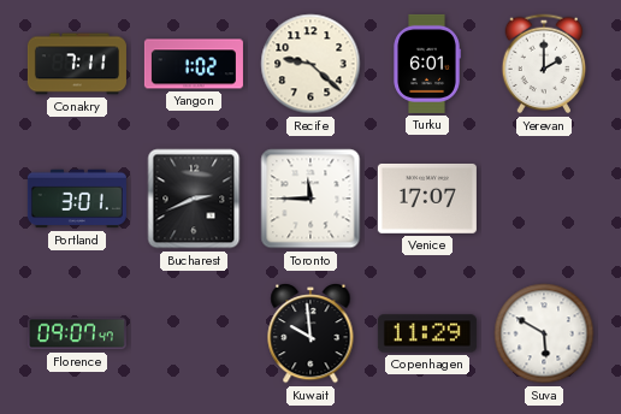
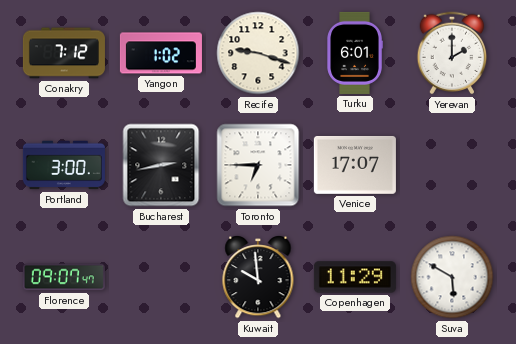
Conakry: 7:11 -> 7:12 (64, 53)
Recife: 9:22 -> 9:18 (258, 53)
Portland: 3:01 -> 3:00 (64, 165)
Bucharest: 2:41 -> 2:43 (161, 165)
Toronto: 11:45 -> 6:45 (258, 165)
